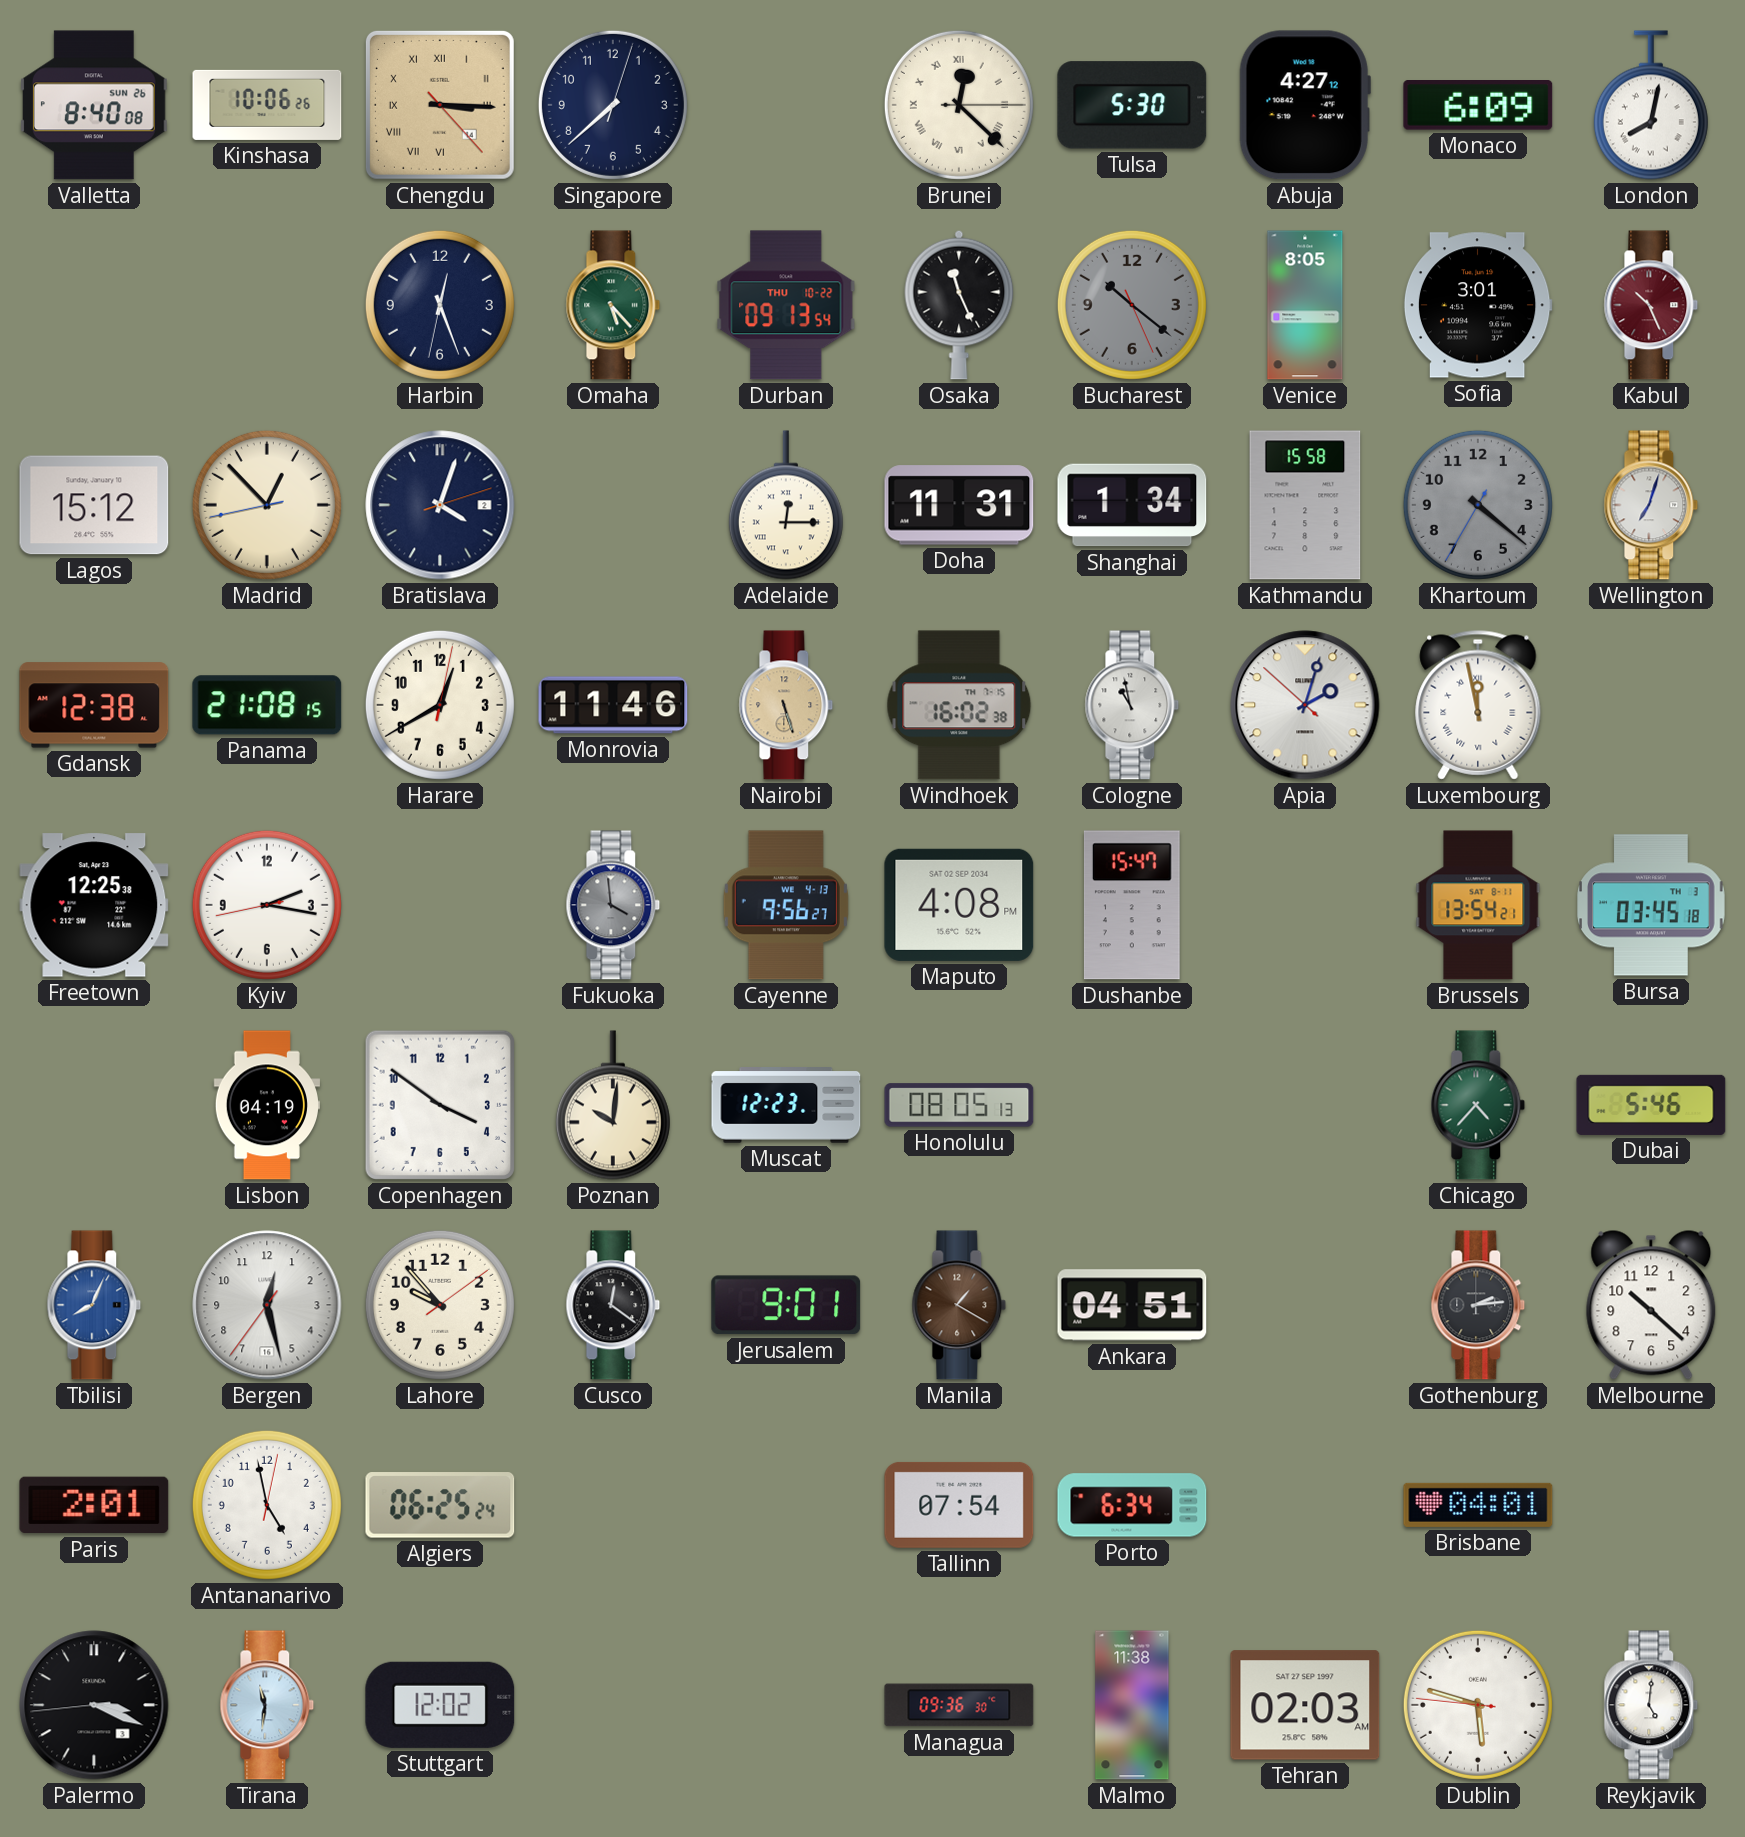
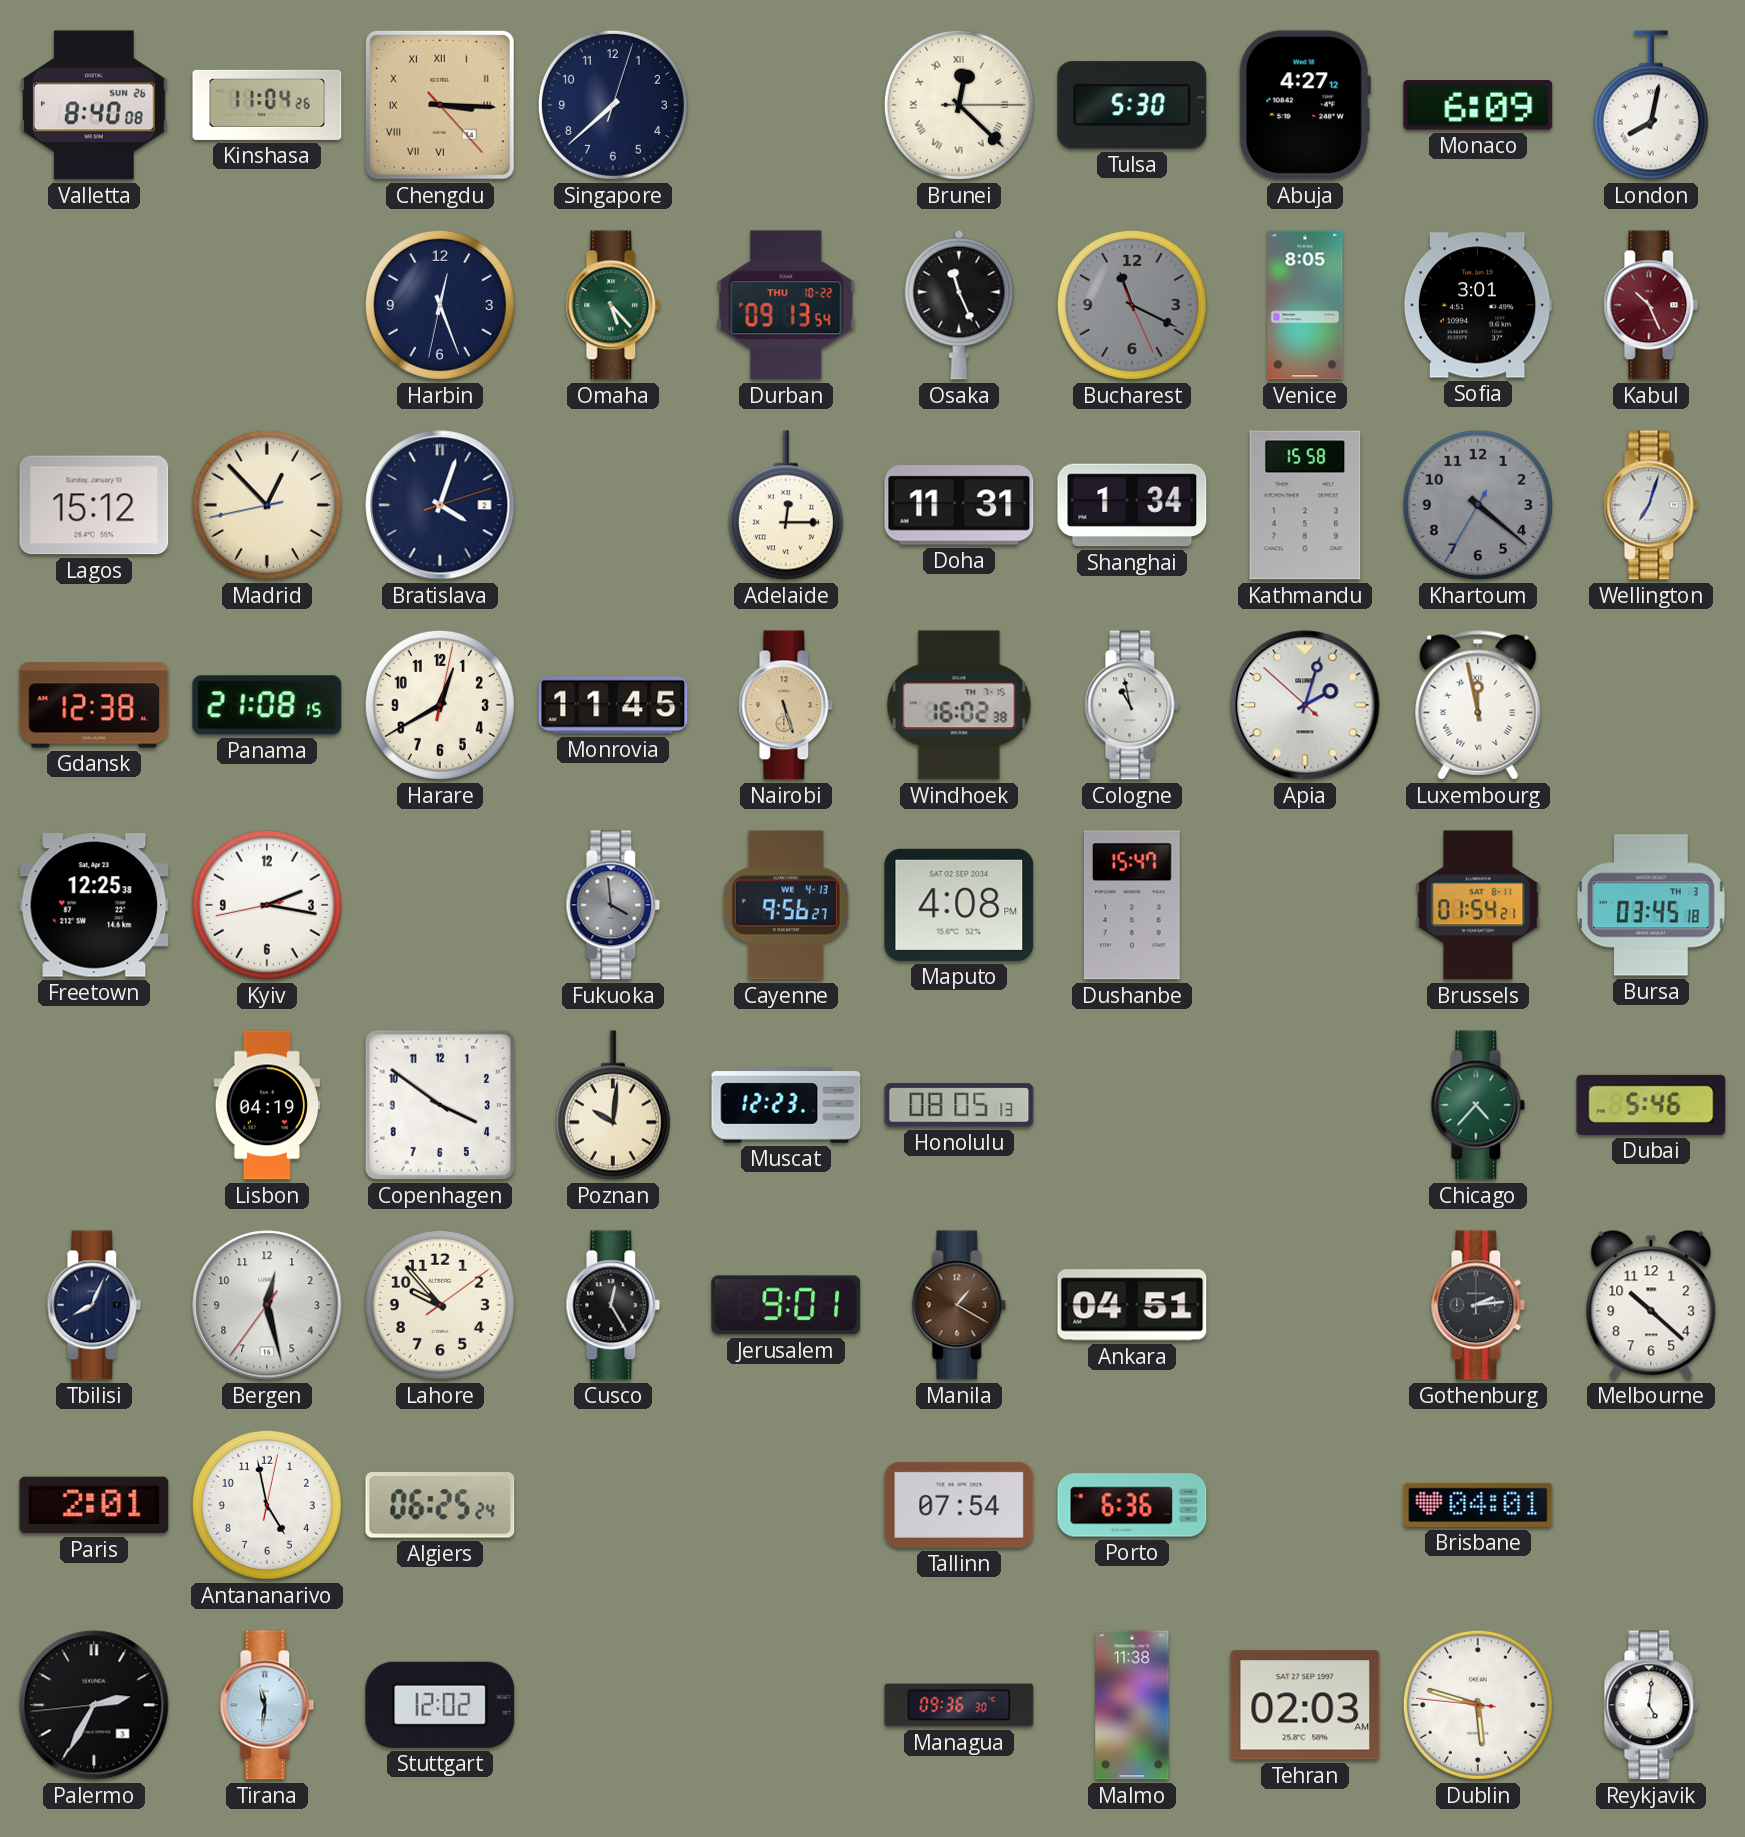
Kinshasa: 10:06 -> 11:04 (267, 105)
Bucharest: 10:21 -> 11:19 (1132, 305)
Monrovia: 11:46 -> 11:45 (613, 705)
Brussels: 13:54 -> 01:54 (1478, 905)
Tbilisi dial: blue -> navy (94, 1305)
Cusco: 12:21 -> 12:25 (613, 1305)
Porto: 6:34 -> 6:36 (1132, 1505)
Palermo: 3:18 -> 2:34 (94, 1705)
